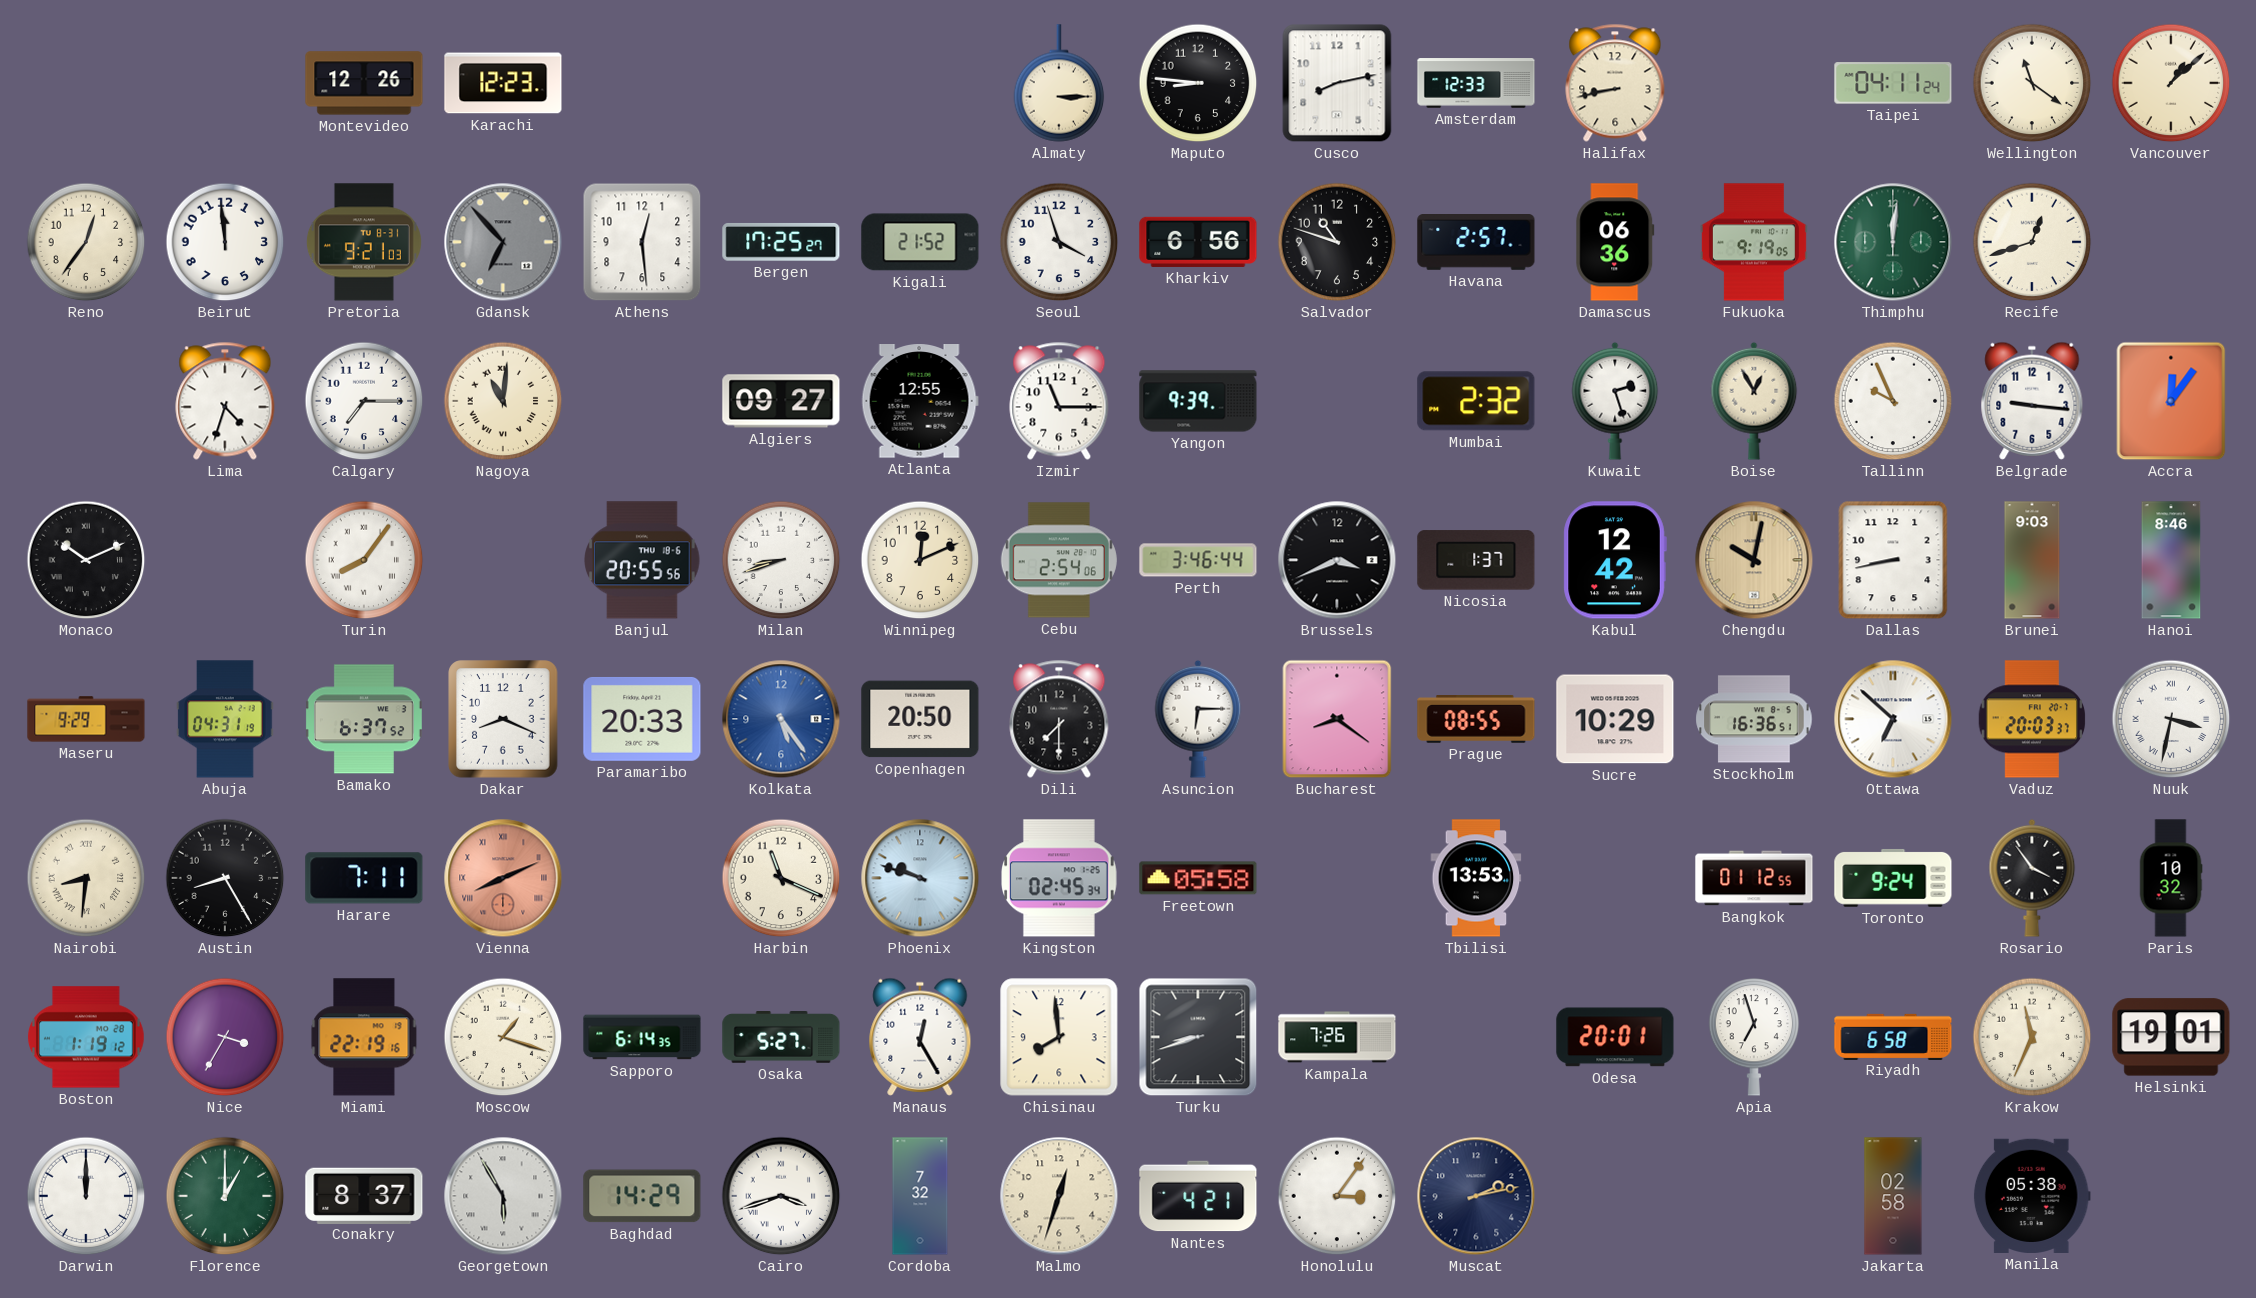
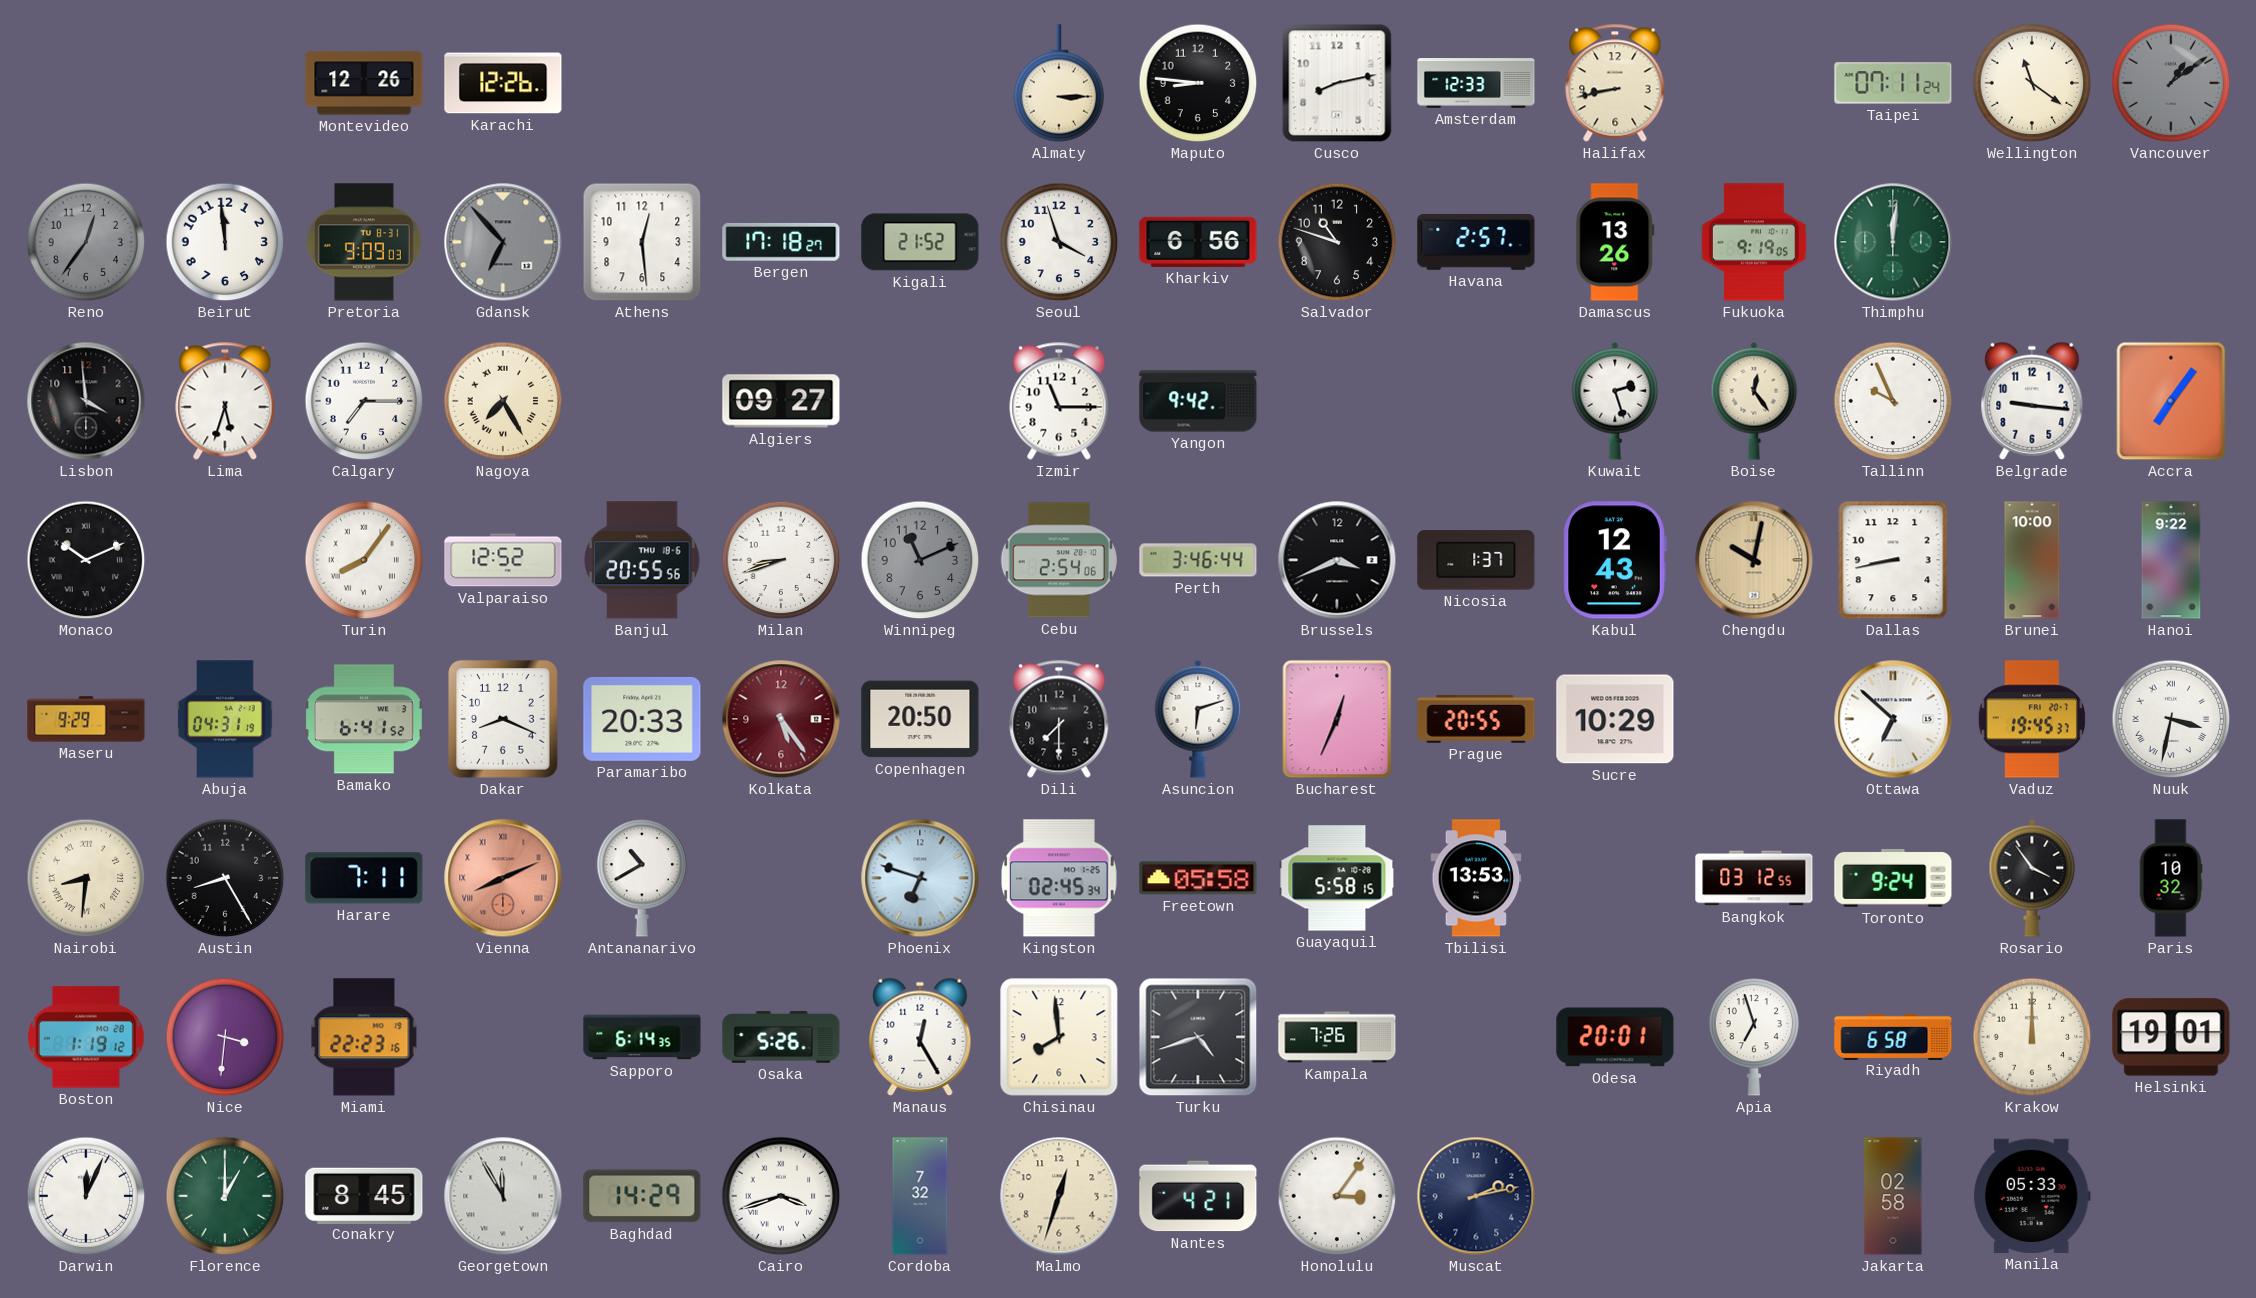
Karachi: 12:23 -> 12:26 (503, 83)
Taipei: 04:11 -> 07:11 (1893, 83)
Vancouver: 1:08 -> 1:09 (2171, 83)
Vancouver dial: cream -> grey (2171, 83)
Reno dial: cream -> grey (86, 242)
Pretoria: 9:21 -> 9:09 (364, 242)
Bergen: 17:25 -> 17:18 (781, 242)
Damascus: 06:36 -> 13:26 (1615, 242)
Recife: 12:42 -> none (2032, 242)
Lisbon: none -> 3:59 (86, 401)
Lima: 4:33 -> 5:33 (225, 401)
Nagoya: 11:01 -> 7:25 (503, 401)
Atlanta: 12:55 -> none (920, 401)
Yangon: 9:39 -> 9:42 (1198, 401)
Mumbai: 2:32 -> none (1476, 401)
Boise: 12:55 -> 12:24 (1754, 401)
Accra: 12:06 -> 7:06 (2171, 401)
Valparaiso: none -> 12:52 (503, 560)
Winnipeg: 12:11 -> 11:11 (920, 560)
Winnipeg dial: cream -> grey (920, 560)
Kabul: 12:42 -> 12:43 (1615, 560)
Brunei: 9:03 -> 10:00 (2032, 560)
Hanoi: 8:46 -> 9:22 (2171, 560)
Bamako: 6:37 -> 6:41 (364, 719)
Kolkata dial: blue -> burgundy (781, 719)
Asuncion: 6:15 -> 6:12 (1198, 719)
Bucharest: 8:21 -> 12:34 (1337, 719)
Prague: 08:55 -> 20:55 (1476, 720)
Stockholm: 16:36 -> none (1754, 719)
Vaduz: 20:03 -> 19:45 (2032, 719)
Antananarivo: none -> 10:40 (642, 878)
Harbin: 11:19 -> none (781, 878)
Phoenix: 9:48 -> 6:48 (920, 878)
Guayaquil: none -> 5:58 (1337, 878)
Bangkok: 01:12 -> 03:12 (1754, 878)
Nice: 3:35 -> 3:31 (225, 1037)
Miami: 22:19 -> 22:23 (364, 1037)
Moscow: 1:18 -> none (503, 1037)
Osaka: 5:27 -> 5:26 (781, 1038)
Turku: 8:42 -> 4:42 (1198, 1037)
Krakow: 11:34 -> 12:00 (2032, 1037)
Darwin: 12:00 -> 12:04 (86, 1196)
Conakry: 8:37 -> 8:45 (364, 1195)
Georgetown: 5:55 -> 11:55 (503, 1196)
Manila: 05:38 -> 05:33 (2032, 1196)
